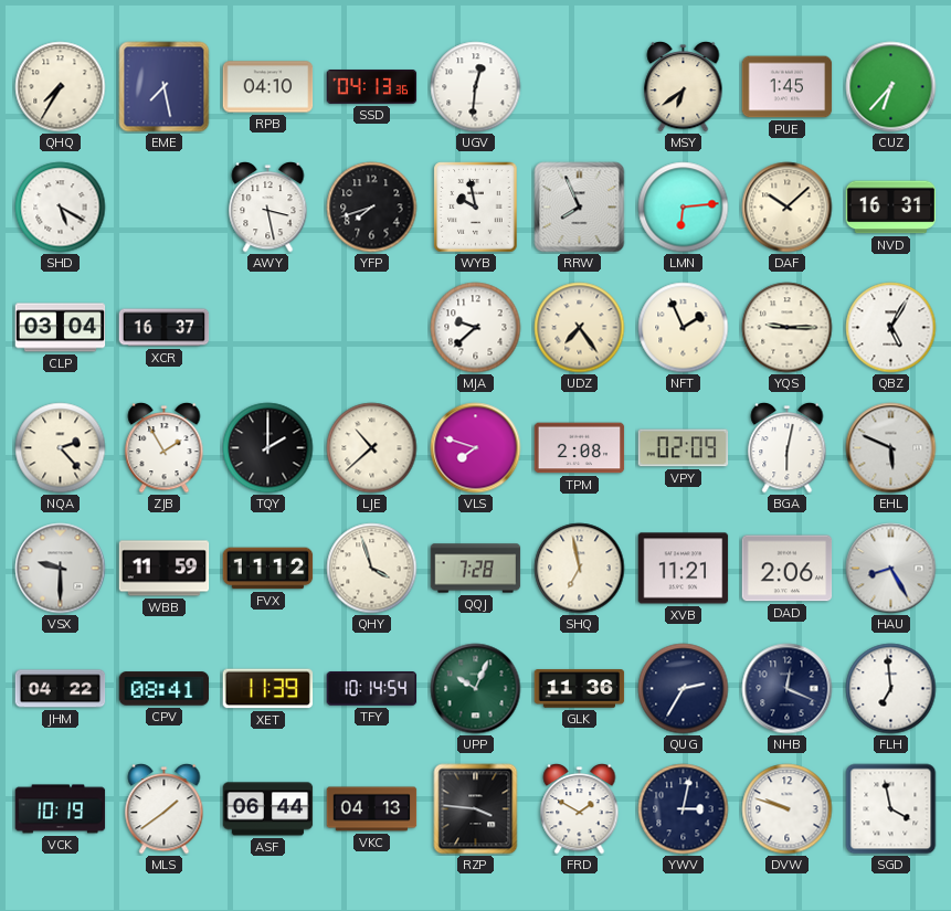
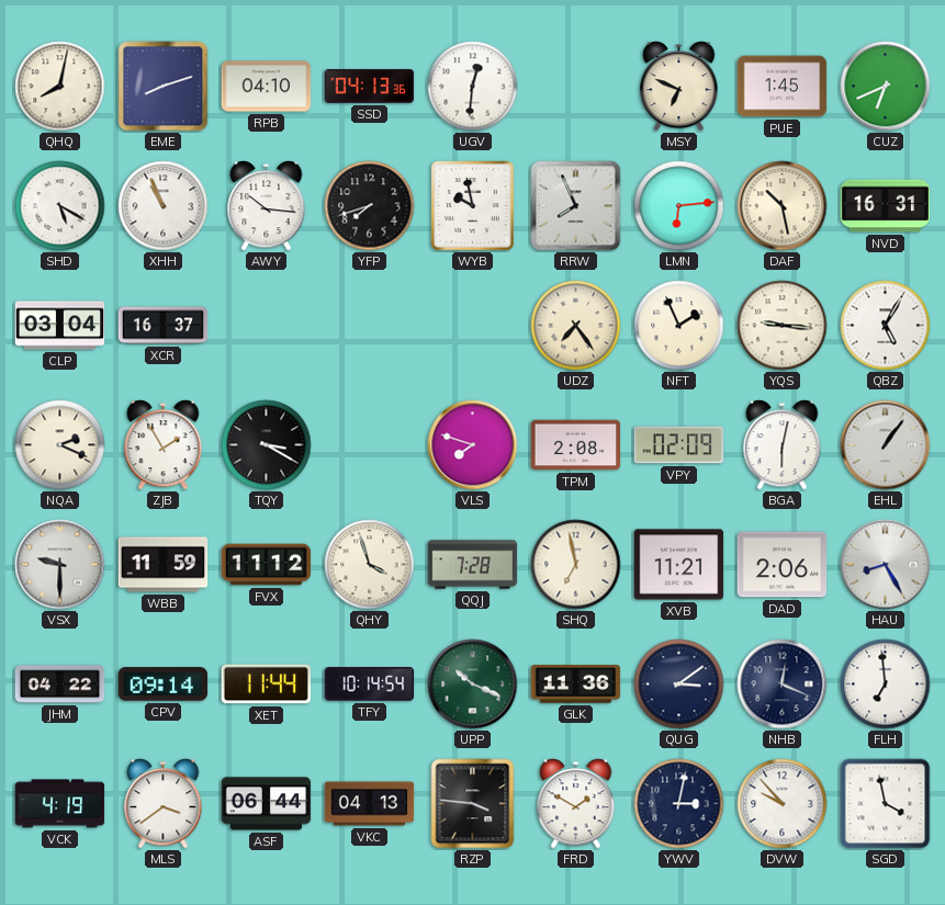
QHQ: 7:35 -> 8:02 (60, 87)
EME: 7:28 -> 8:12 (164, 87)
MSY: 6:39 -> 6:49 (679, 87)
CUZ: 6:37 -> 6:41 (886, 87)
XHH: none -> 10:56 (164, 206)
AWY: 3:28 -> 10:16 (267, 206)
DAF: 10:08 -> 10:28 (783, 206)
MJA: 9:38 -> none (476, 328)
YQS: 9:15 -> 9:16 (783, 326)
NQA: 2:23 -> 2:19 (60, 445)
TQY: 2:00 -> 3:20 (267, 445)
LJE: 10:38 -> none (372, 448)
EHL: 5:49 -> 1:06 (886, 445)
CPV: 08:41 -> 09:14 (164, 685)
XET: 11:39 -> 11:44 (267, 685)
UPP: 10:04 -> 10:19 (473, 685)
QUG: 2:35 -> 3:09 (679, 685)
VCK: 10:19 -> 4:19 (60, 804)
MLS: 1:39 -> 3:39 (164, 804)
DVW: 9:48 -> 9:53 (783, 804)
